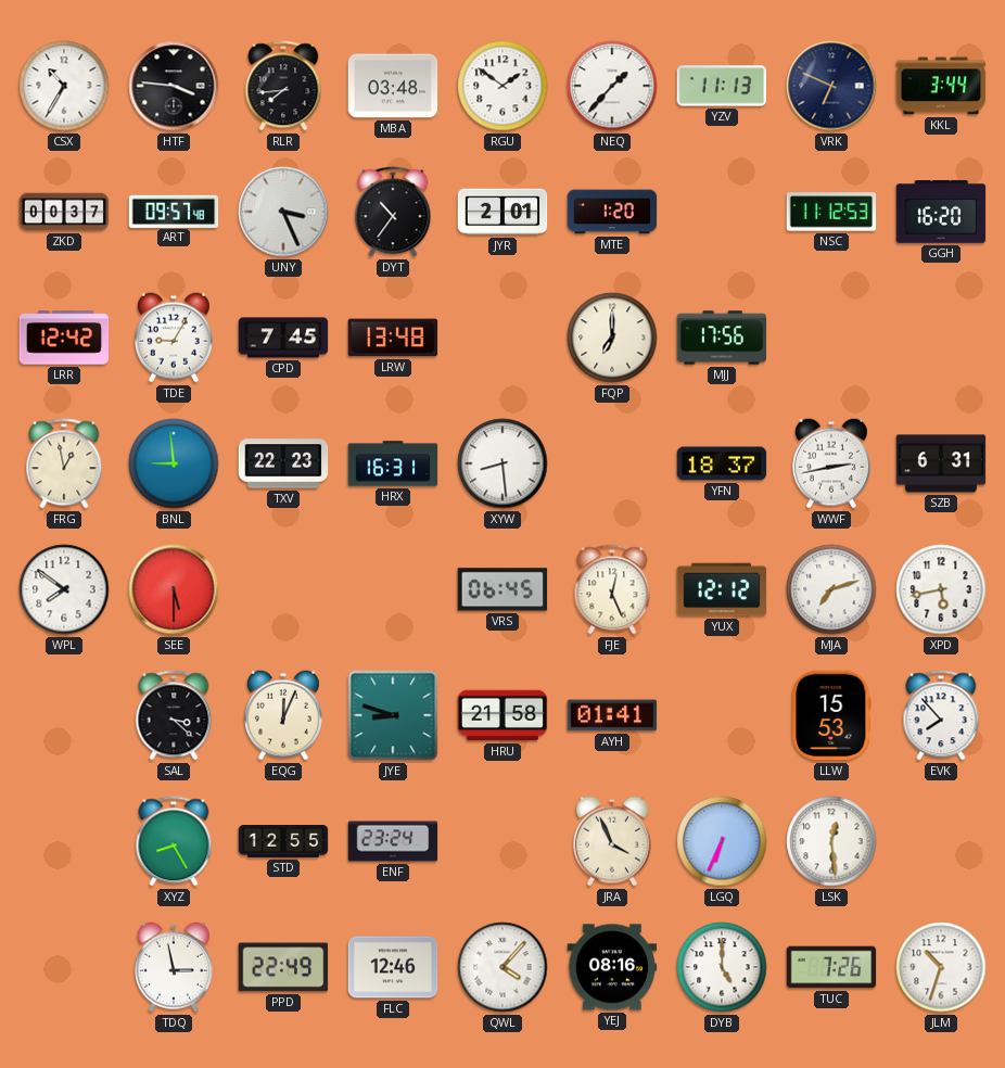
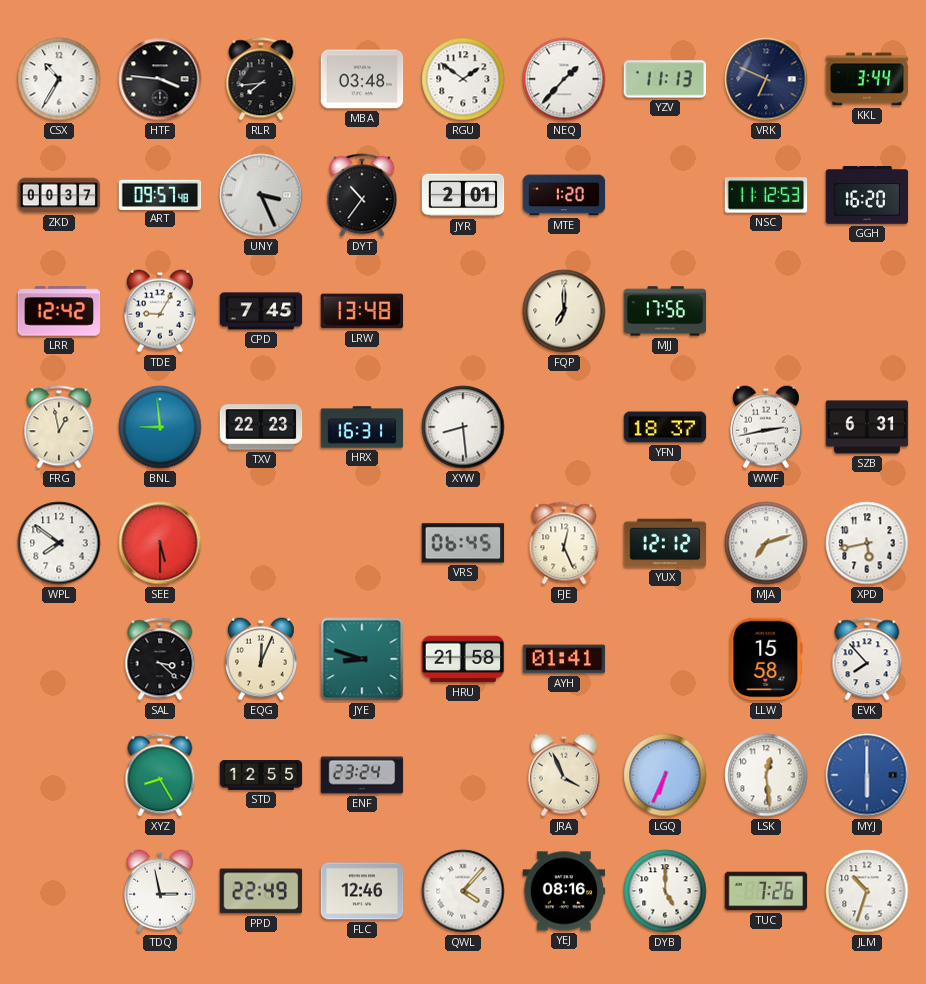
LLW: 15:53 -> 15:58 (766, 659)
MYJ: none -> 6:00 (867, 775)
